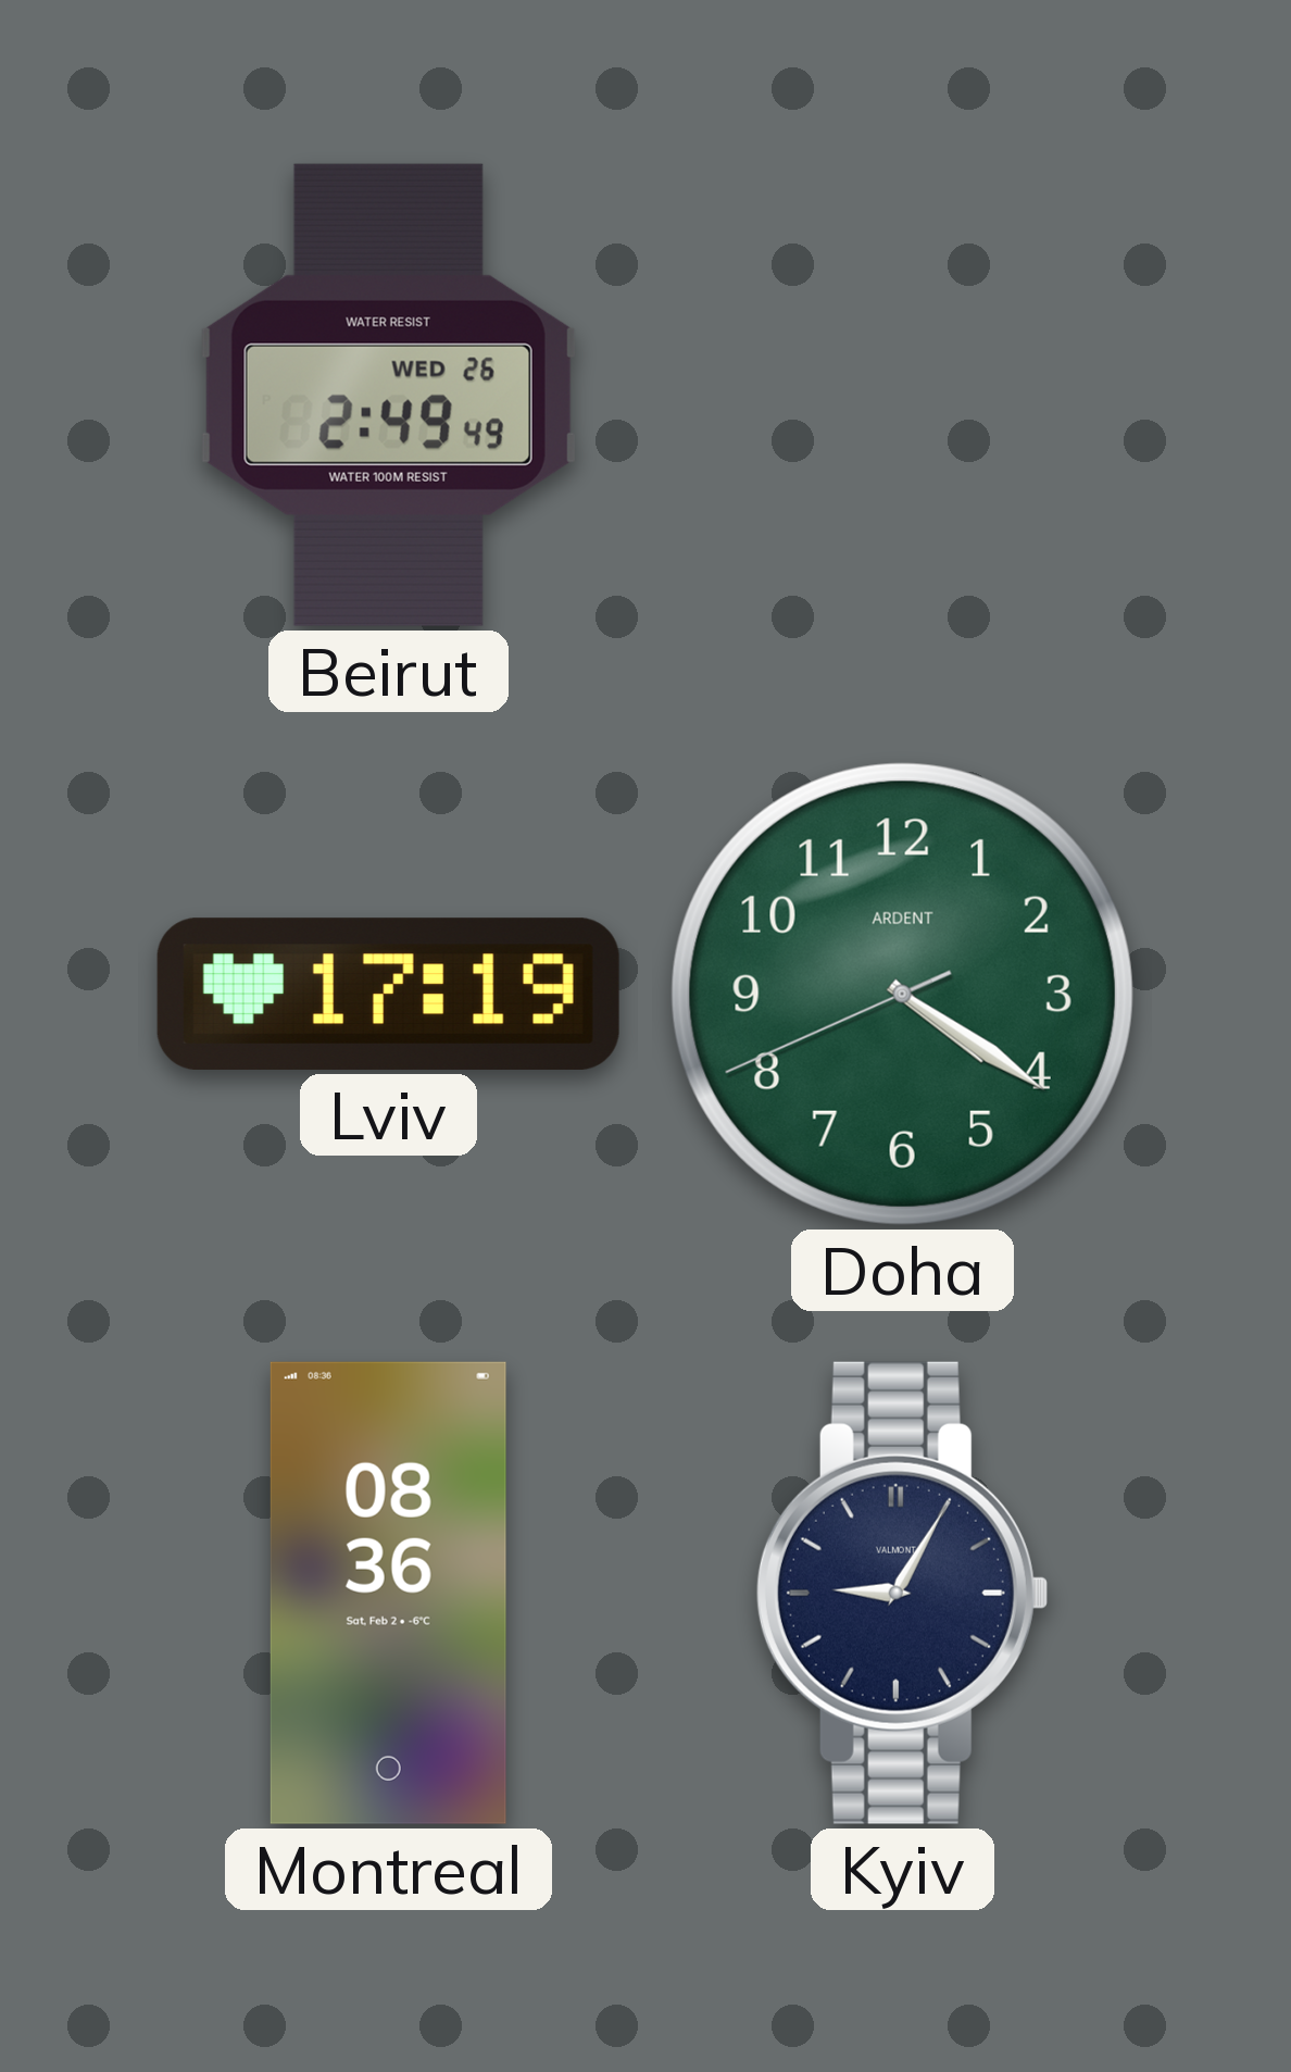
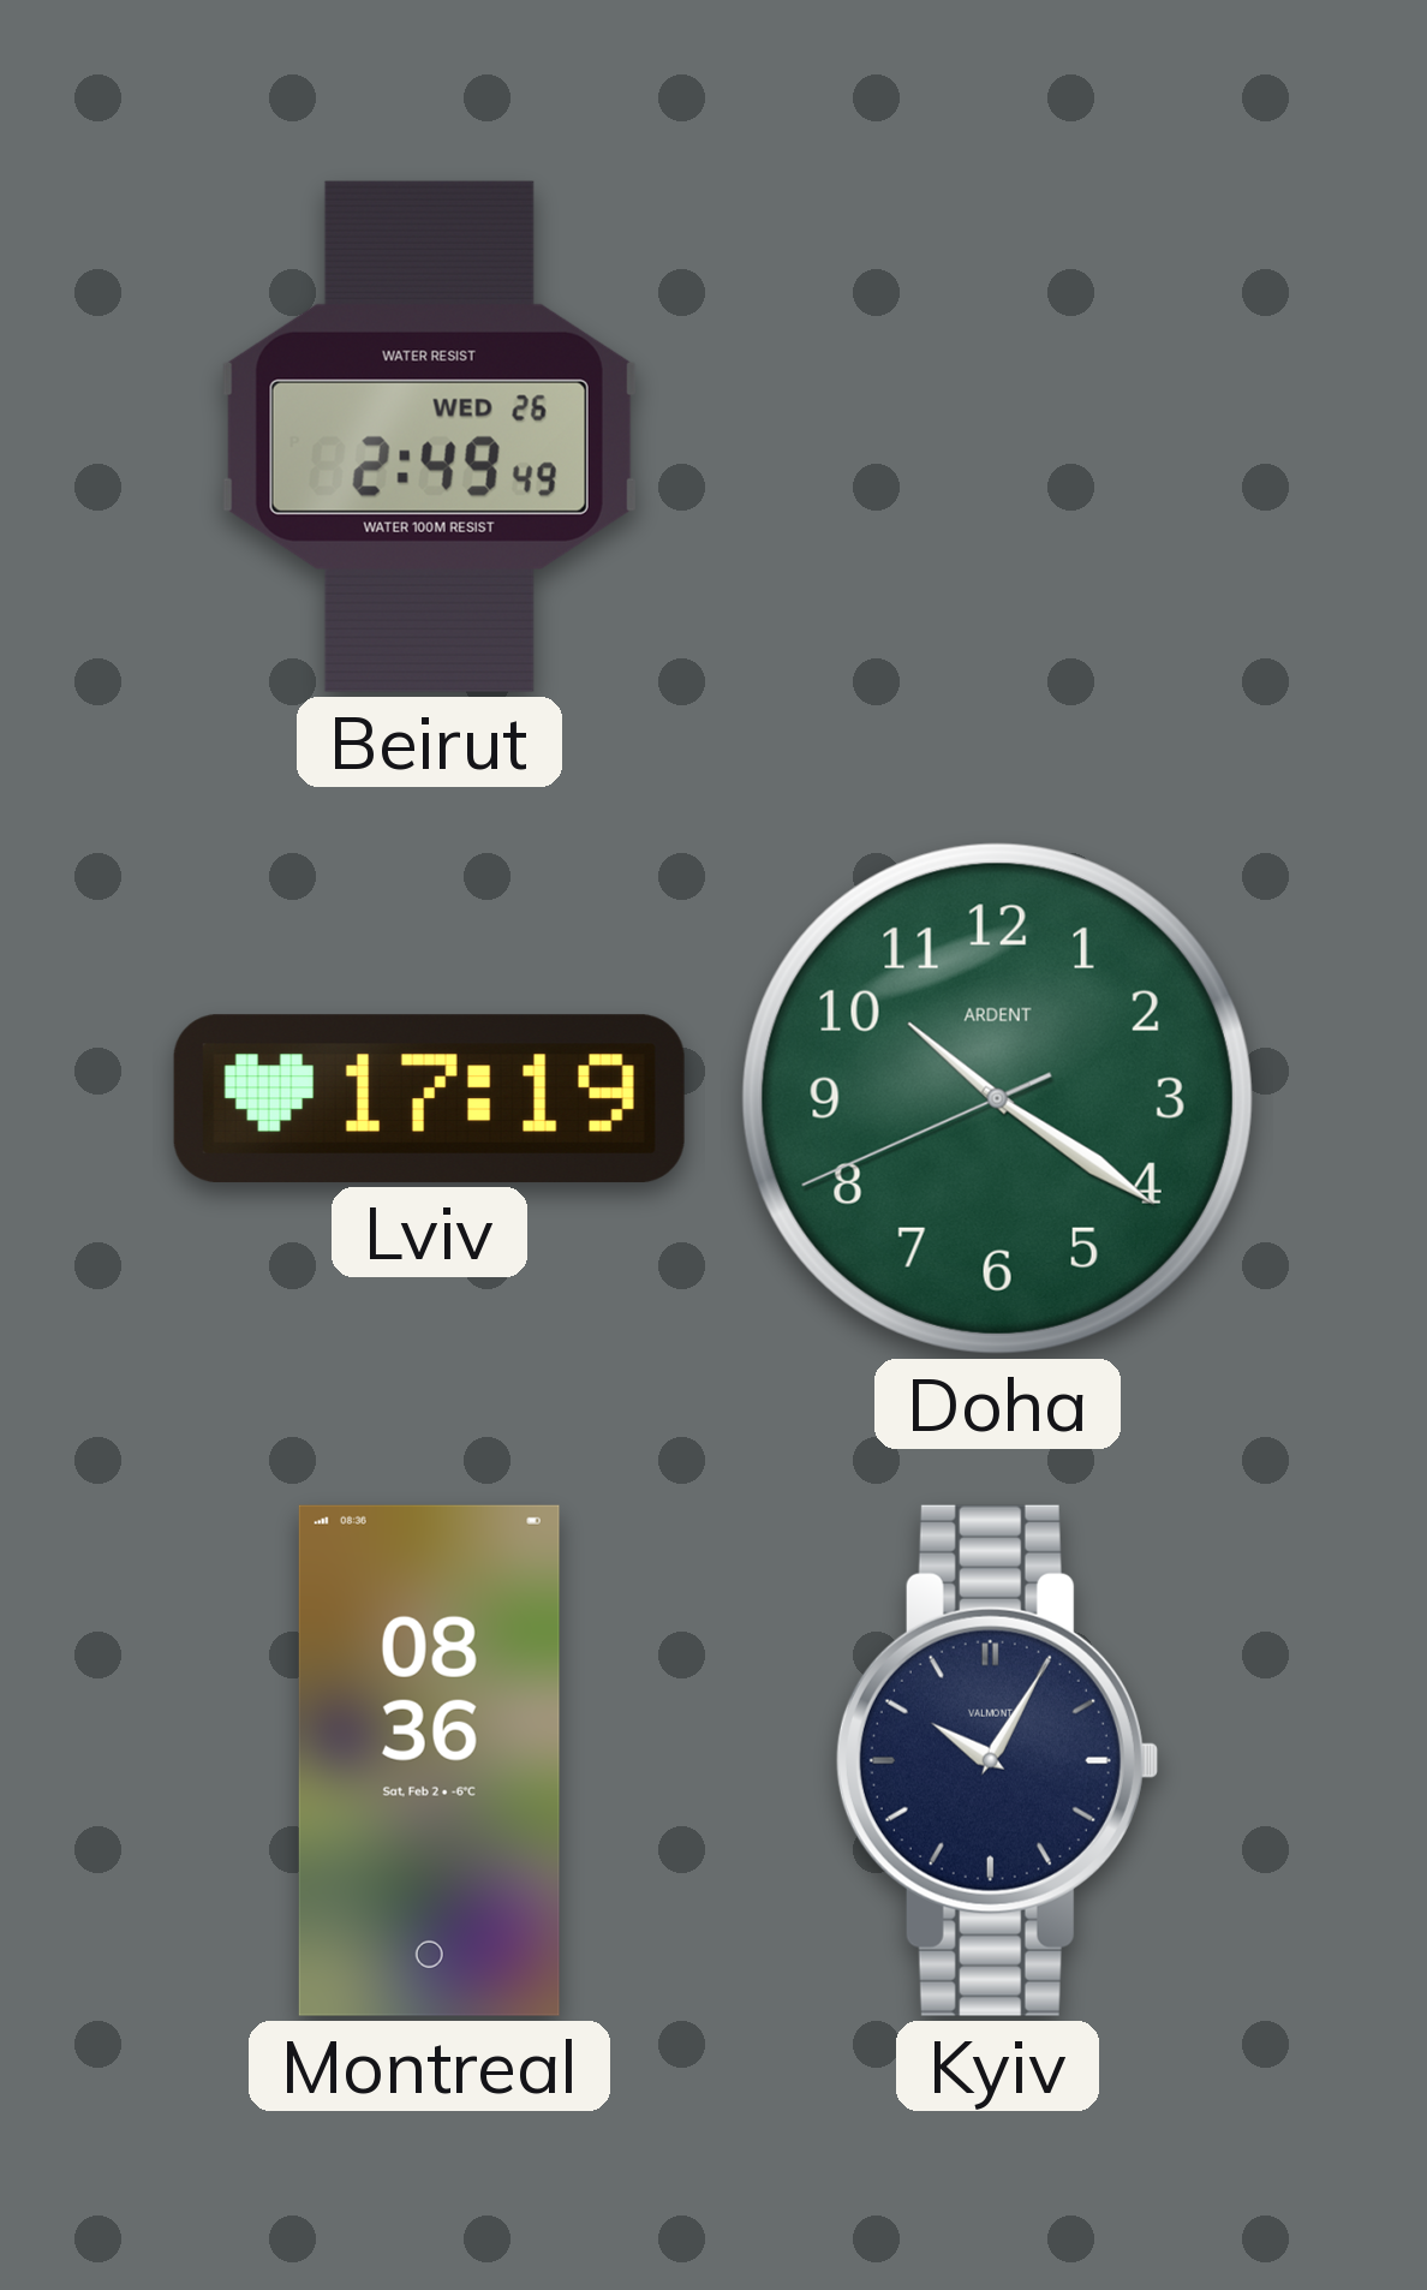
Doha: 4:20 -> 10:20 (997, 1098)
Kyiv: 9:05 -> 10:05 (997, 1760)
